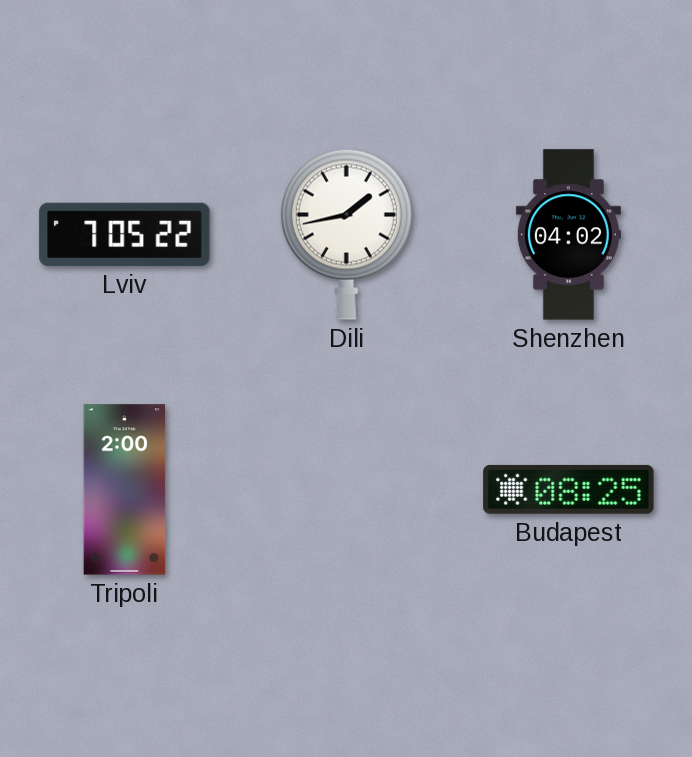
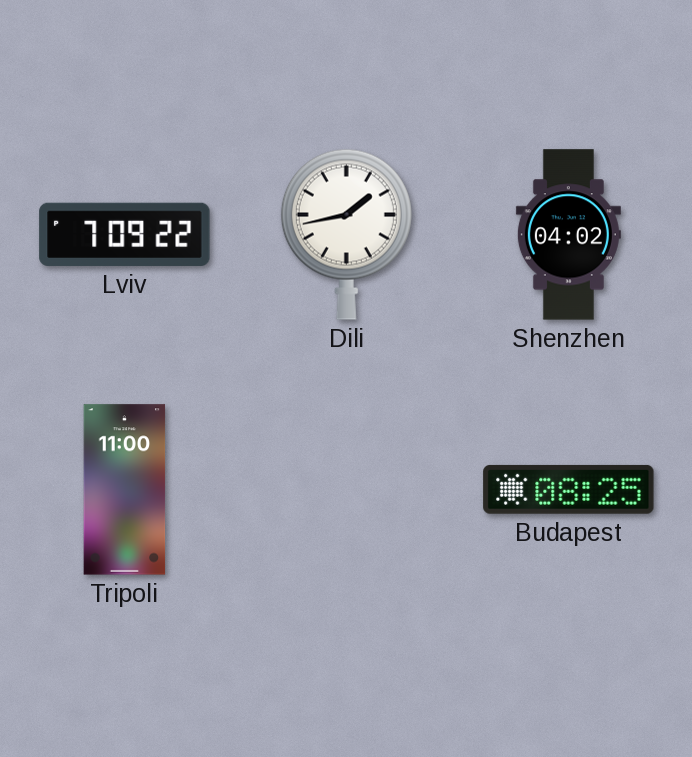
Lviv: 7:05 -> 7:09 (125, 234)
Tripoli: 2:00 -> 11:00 (125, 490)
